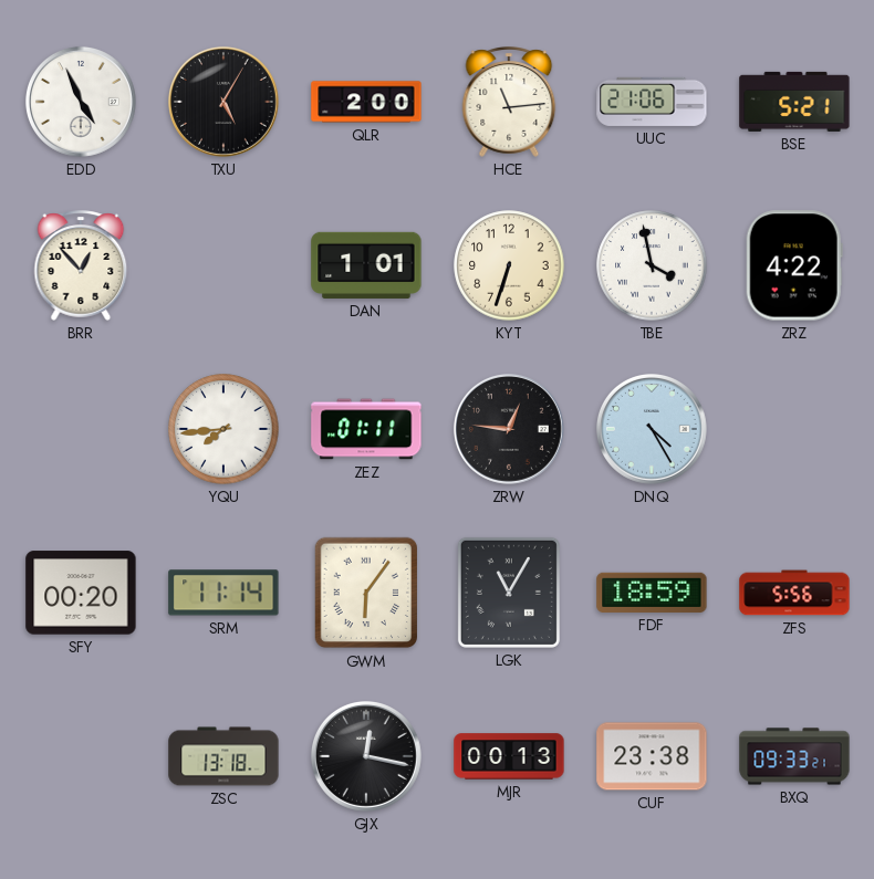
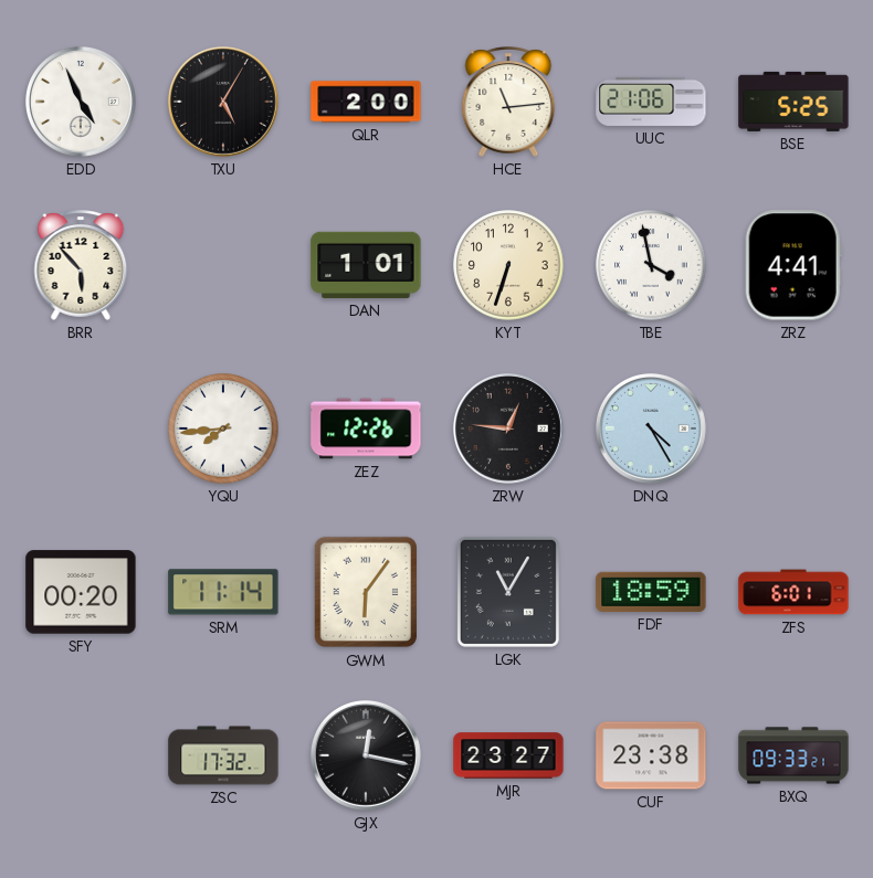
BSE: 5:21 -> 5:25 (793, 102)
BRR: 12:53 -> 5:53 (81, 265)
ZRZ: 4:22 -> 4:41 (793, 265)
ZEZ: 01:11 -> 12:26 (366, 429)
ZFS: 5:56 -> 6:01 (793, 592)
ZSC: 13:18 -> 17:32 (223, 755)
MJR: 00:13 -> 23:27 (508, 755)
